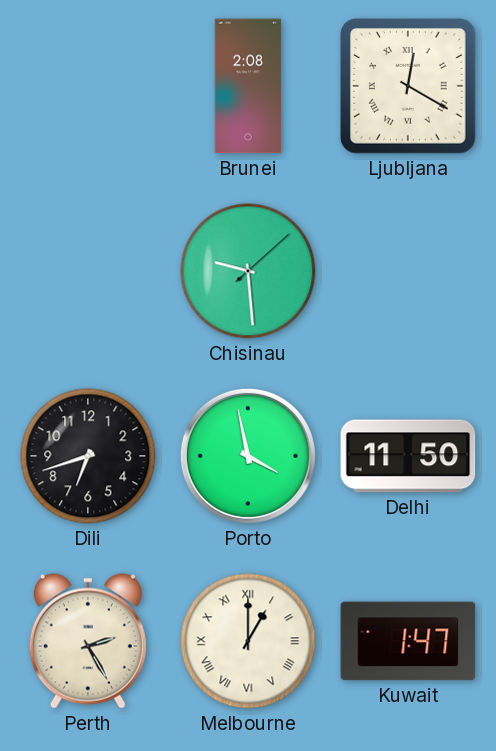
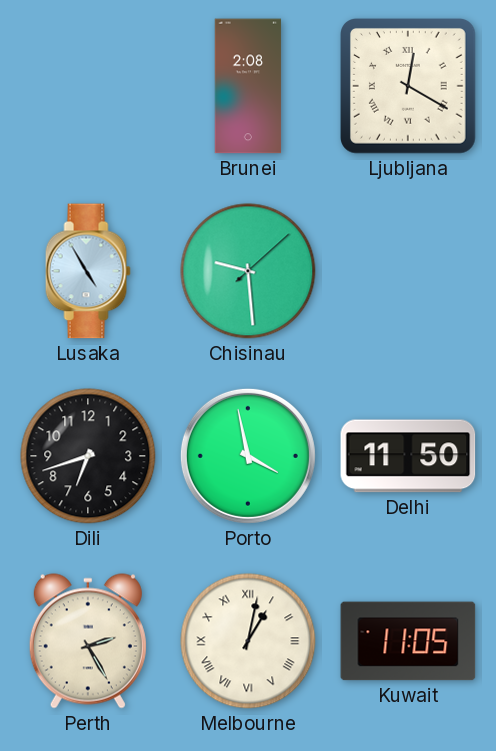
Lusaka: none -> 4:55 (88, 271)
Melbourne: 1:00 -> 1:02 (248, 641)
Kuwait: 1:47 -> 11:05 (408, 641)
